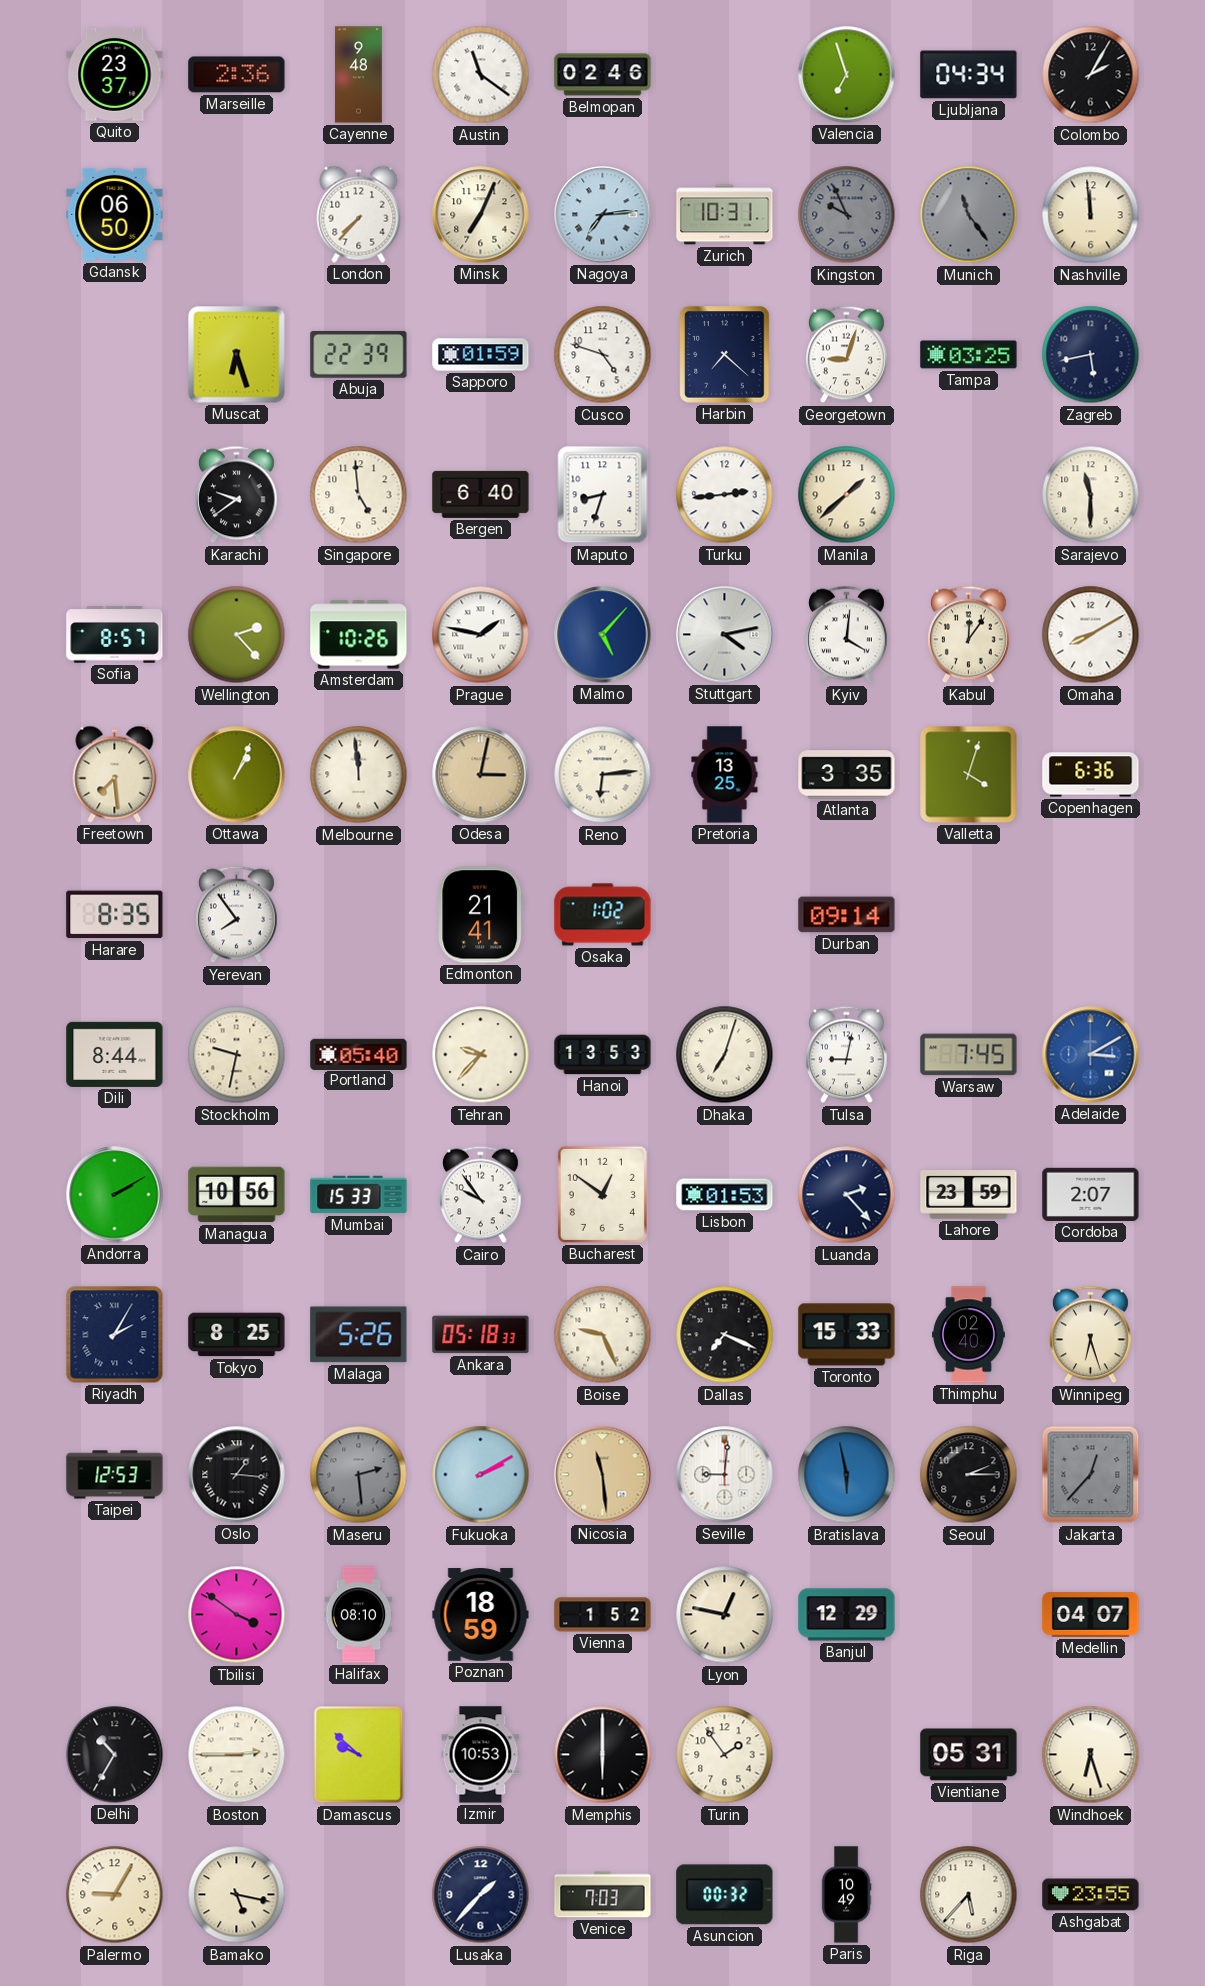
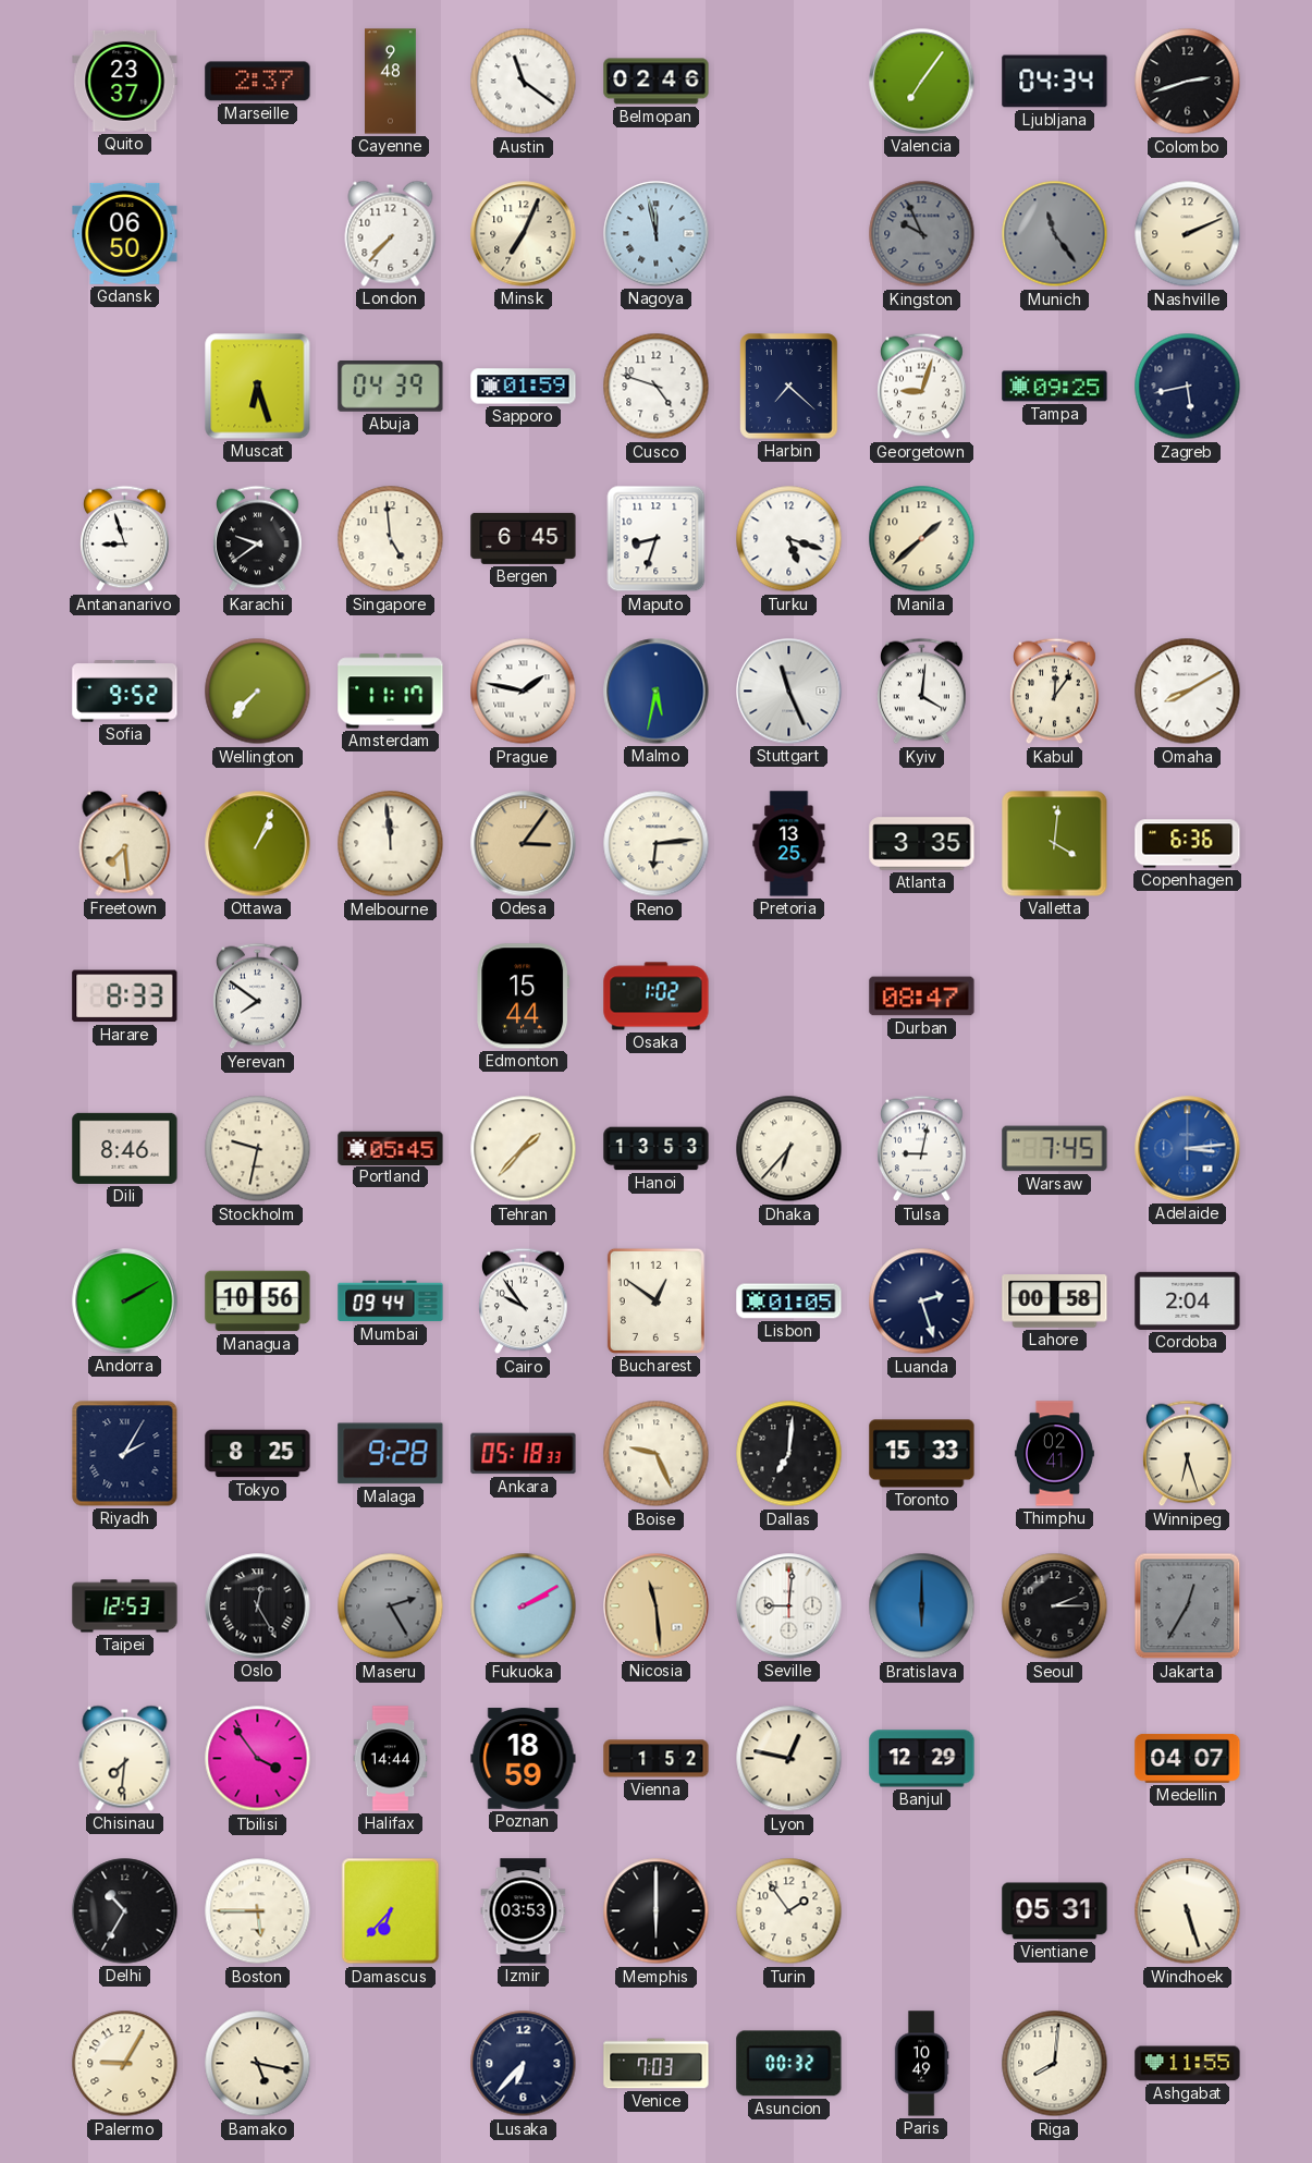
Marseille: 2:36 -> 2:37 (258, 82)
Valencia: 6:57 -> 7:06 (922, 82)
Colombo: 2:05 -> 2:42 (1188, 82)
Nagoya: 7:14 -> 11:58 (657, 234)
Zurich: 10:31 -> none (725, 215)
Nashville: 11:59 -> 2:11 (1188, 234)
Abuja: 22:39 -> 04:39 (391, 387)
Tampa: 03:25 -> 09:25 (1055, 387)
Antananarivo: none -> 8:57 (125, 539)
Bergen: 6:40 -> 6:45 (524, 538)
Turku: 2:44 -> 5:18 (789, 539)
Sarajevo: 11:30 -> none (1091, 495)
Sofia: 8:57 -> 9:52 (125, 692)
Wellington: 2:23 -> 7:37 (258, 692)
Amsterdam: 10:26 -> 11:17 (391, 692)
Malmo: 5:07 -> 5:32 (657, 692)
Stuttgart: 4:13 -> 11:26 (789, 692)
Odesa: 3:02 -> 3:06 (524, 844)
Valletta: 4:03 -> 4:01 (1055, 844)
Harare: 8:35 -> 8:33 (125, 997)
Yerevan: 7:54 -> 7:51 (258, 997)
Edmonton: 21:41 -> 15:44 (524, 997)
Durban: 09:14 -> 08:47 (922, 997)
Dili: 8:44 -> 8:46 (125, 1148)
Portland: 05:40 -> 05:45 (391, 1148)
Tehran: 9:37 -> 1:37 (524, 1149)
Dhaka: 7:03 -> 6:37 (789, 1149)
Adelaide: 3:10 -> 3:14 (1188, 1149)
Mumbai: 15:33 -> 09:44 (391, 1302)
Lisbon: 01:53 -> 01:05 (789, 1302)
Luanda: 2:23 -> 2:27 (922, 1302)
Lahore: 23:59 -> 00:58 (1055, 1302)
Cordoba: 2:07 -> 2:04 (1188, 1300)
Malaga: 5:26 -> 9:28 (391, 1454)
Dallas: 7:19 -> 7:01 (789, 1454)
Thimphu: 02:40 -> 02:41 (1054, 1454)
Oslo: 1:16 -> 12:25 (258, 1606)
Maseru: 2:29 -> 2:25 (391, 1606)
Bratislava: 5:58 -> 6:00 (922, 1606)
Jakarta: 12:37 -> 12:35 (1188, 1606)
Chisinau: none -> 7:31 (125, 1758)
Tbilisi: 3:51 -> 3:54 (258, 1759)
Halifax: 08:10 -> 14:44 (391, 1759)
Boston: 2:45 -> 5:45 (258, 1911)
Damascus: 9:52 -> 6:37 (391, 1911)
Izmir: 10:53 -> 03:53 (524, 1911)
Windhoek: 6:27 -> 5:27 (1188, 1911)
Lusaka: 1:37 -> 6:37 (524, 2064)
Riga: 5:37 -> 8:01 (1055, 2064)
Ashgabat: 23:55 -> 11:55 (1188, 2064)
